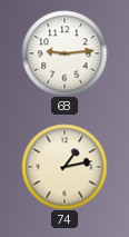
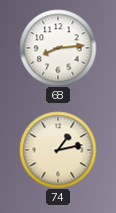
68: 9:14 -> 8:14 (58, 48)
